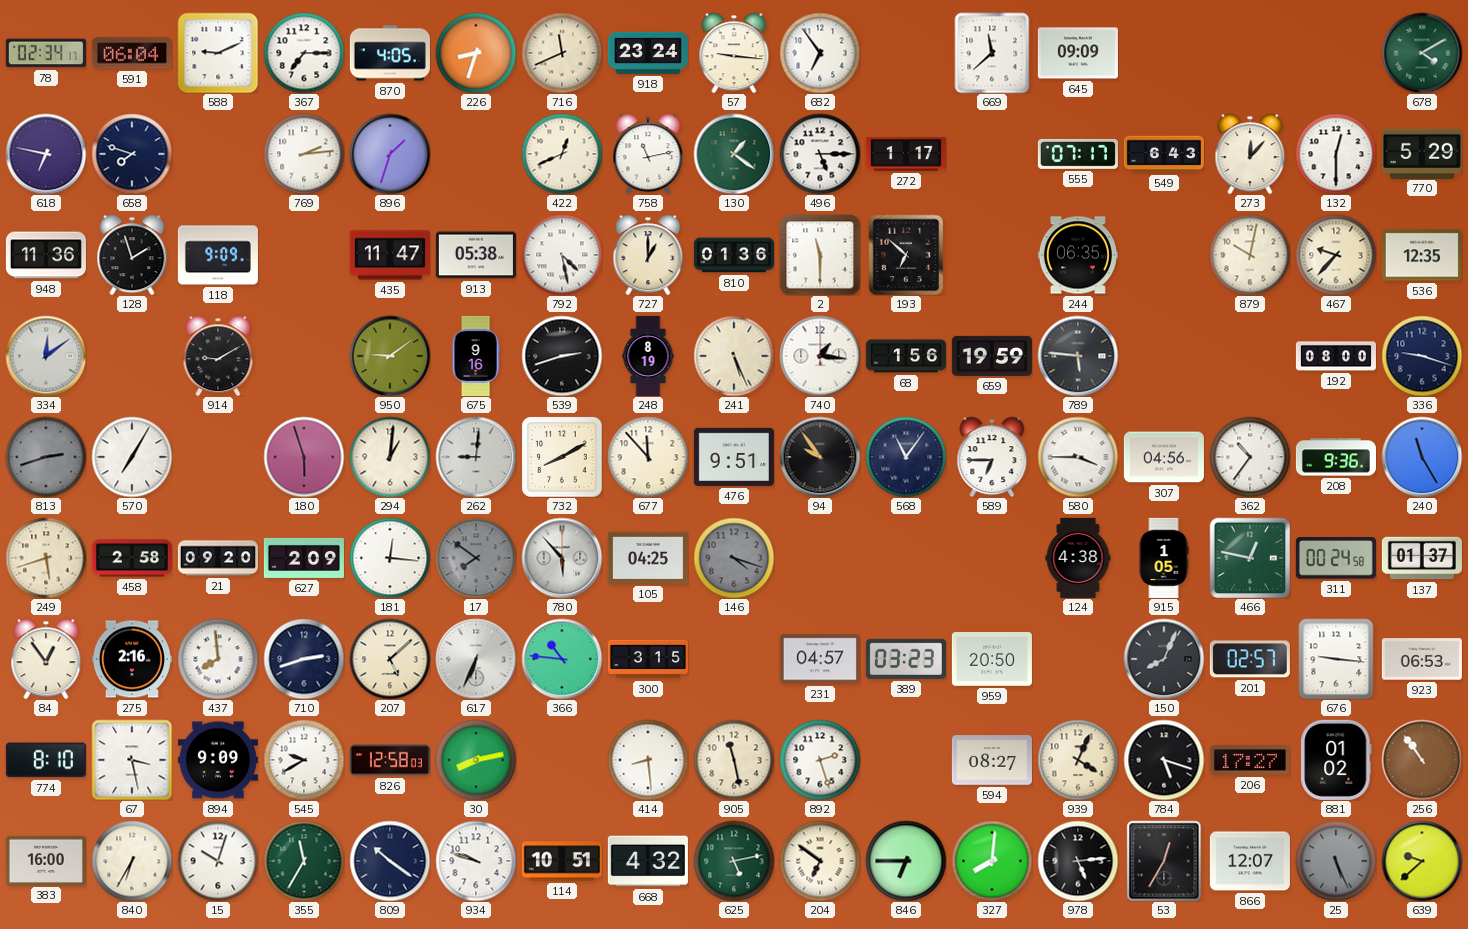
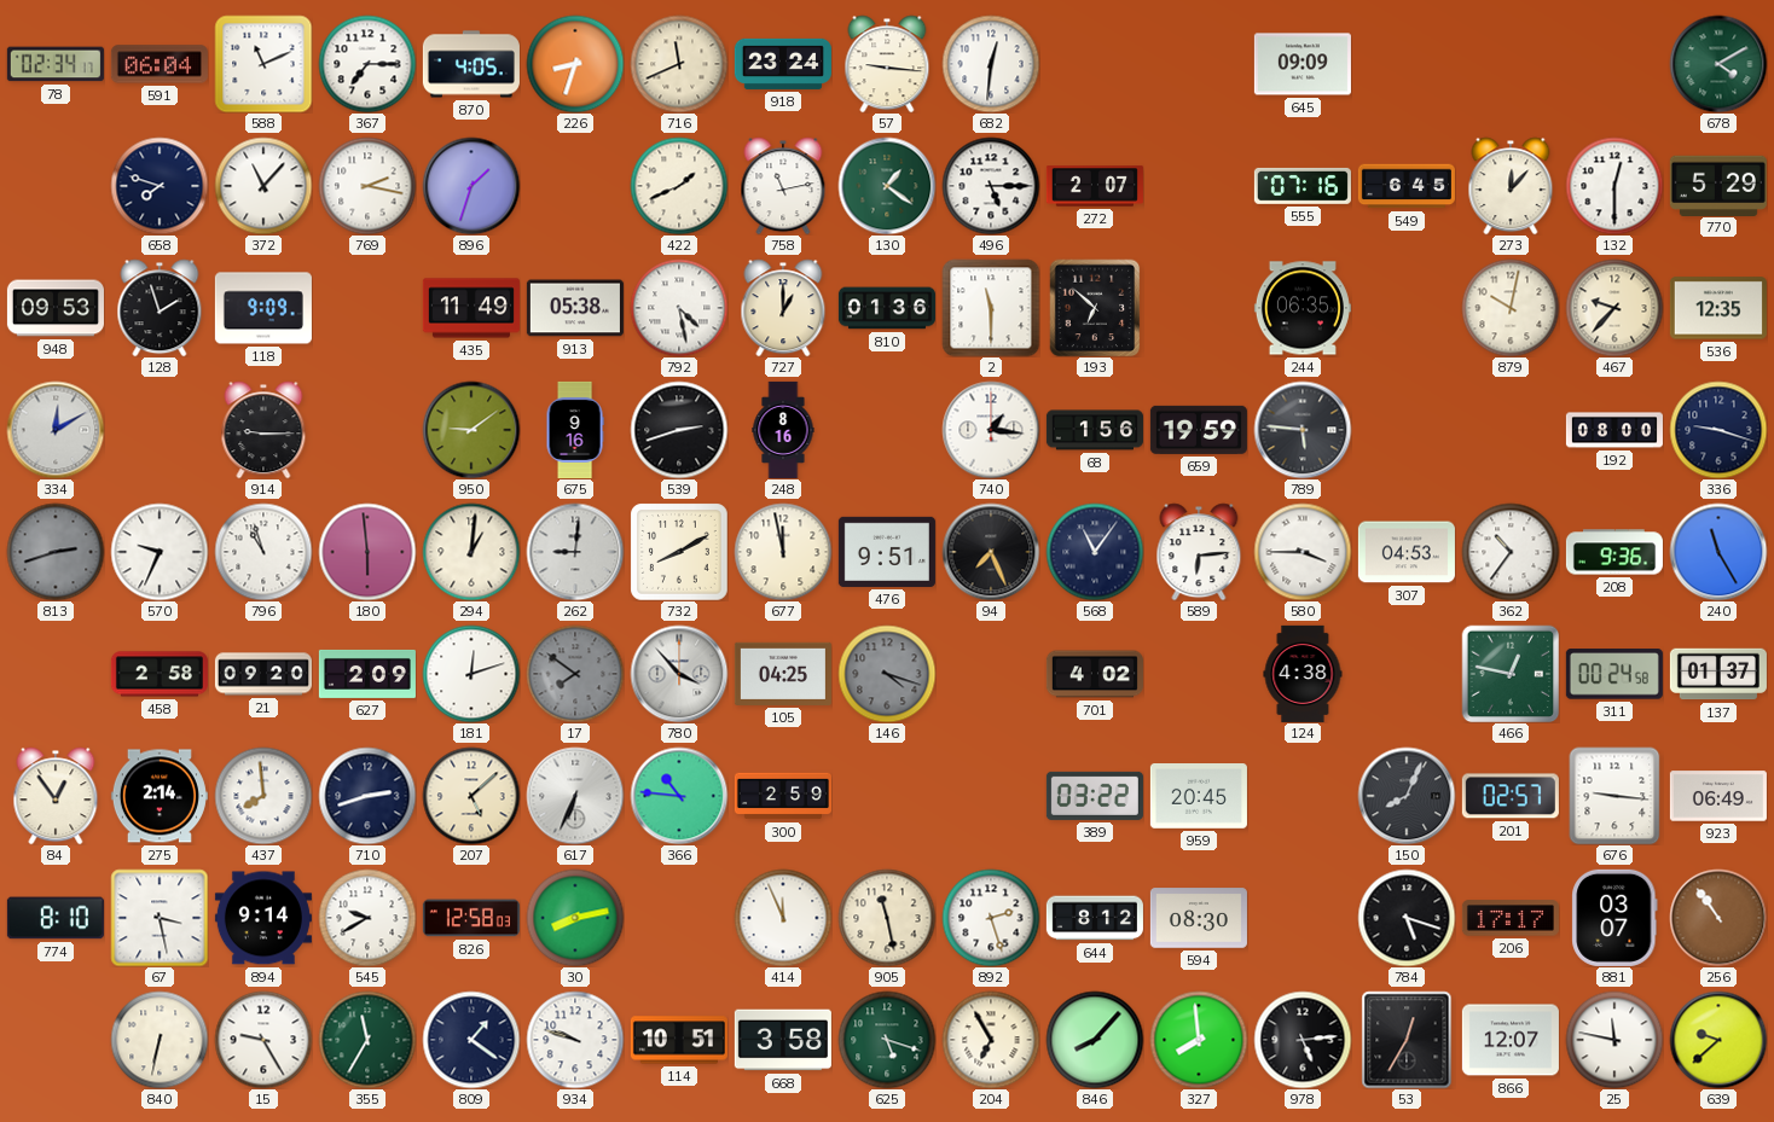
588: 9:11 -> 11:11 (263, 64)
682: 6:54 -> 12:31 (991, 64)
669: 11:38 -> none (992, 53)
618: 6:47 -> none (46, 154)
372: none -> 11:07 (263, 186)
769: 2:14 -> 2:17 (367, 186)
422: 12:41 -> 1:41 (679, 186)
272: 1:17 -> 2:07 (1095, 186)
555: 07:17 -> 07:16 (1303, 186)
549: 6:43 -> 6:45 (1407, 186)
948: 11:36 -> 09:53 (56, 308)
435: 11:47 -> 11:49 (471, 308)
334: 12:09 -> 12:10 (56, 430)
914: 9:10 -> 9:15 (263, 430)
248: 8:19 -> 8:16 (783, 430)
241: 5:26 -> none (734, 356)
570: 7:05 -> 9:34 (160, 552)
796: none -> 10:57 (263, 552)
180: 5:57 -> 5:59 (367, 552)
677: 11:53 -> 11:58 (783, 552)
94: 9:54 -> 7:26 (991, 552)
589: 6:45 -> 6:14 (1199, 552)
307: 04:56 -> 04:53 (1407, 552)
249: 5:42 -> none (46, 558)
181: 12:16 -> 12:12 (471, 674)
780: 5:53 -> 3:53 (679, 674)
701: none -> 4:02 (1095, 674)
915: 1:05 -> none (1164, 558)
275: 2:16 -> 2:14 (160, 796)
300: 3:15 -> 2:59 (783, 796)
231: 04:57 -> none (820, 659)
389: 03:23 -> 03:22 (1095, 796)
959: 20:50 -> 20:45 (1199, 797)
923: 06:53 -> 06:49 (1718, 796)
894: 9:09 -> 9:14 (263, 918)
414: 8:29 -> 11:56 (783, 918)
644: none -> 8:12 (1095, 918)
594: 08:27 -> 08:30 (1199, 918)
939: 4:04 -> none (1078, 760)
206: 17:27 -> 17:17 (1511, 918)
881: 01:02 -> 03:07 (1614, 918)
383: 16:00 -> none (46, 860)
840: 6:35 -> 6:32 (160, 1040)
15: 10:03 -> 9:25 (263, 1040)
809: 10:21 -> 1:21 (471, 1040)
668: 4:32 -> 3:58 (783, 1040)
625: 5:13 -> 5:18 (887, 1040)
204: 6:51 -> 6:55 (991, 1040)
846: 6:45 -> 8:07 (1095, 1040)
327: 8:01 -> 7:59 (1199, 1040)
25: 5:26 -> 11:47 (1614, 1040)
25 dial: grey -> white (1614, 1040)
